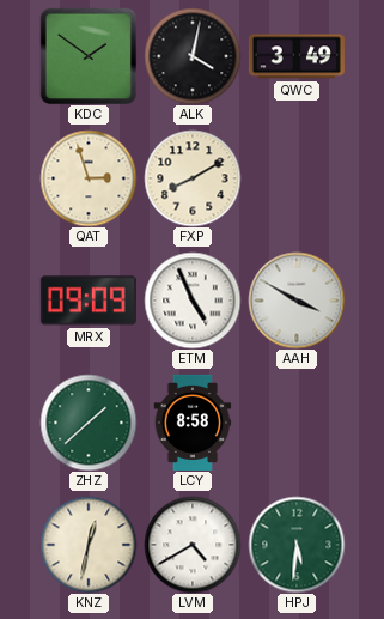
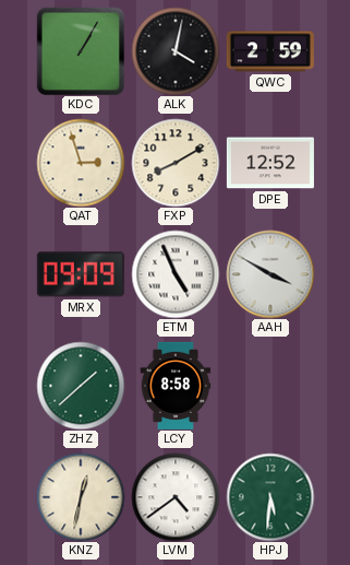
KDC: 1:51 -> 1:05 (81, 51)
QWC: 3:49 -> 2:59 (270, 51)
DPE: none -> 12:52 (270, 163)
LVM: 4:40 -> 4:39 (176, 497)
